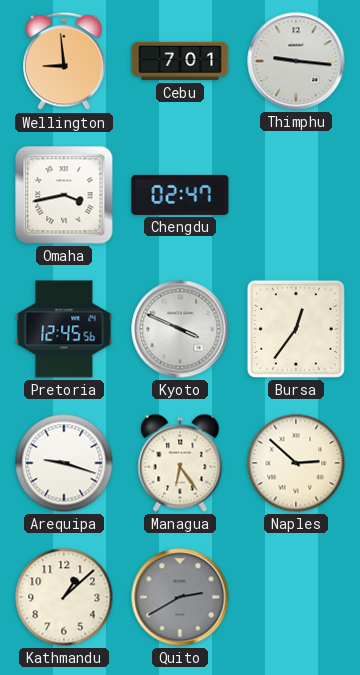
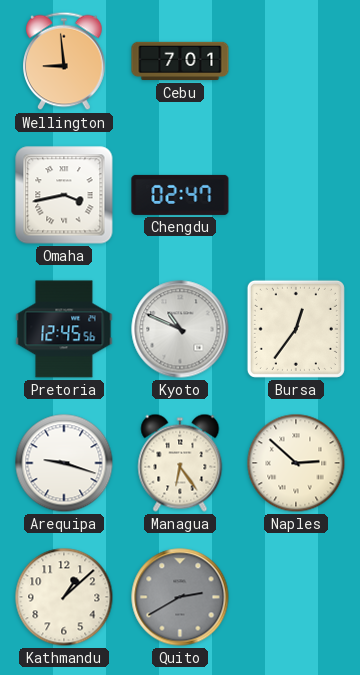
Thimphu: 9:16 -> none (296, 61)
Kyoto: 3:49 -> 10:49 (180, 329)
